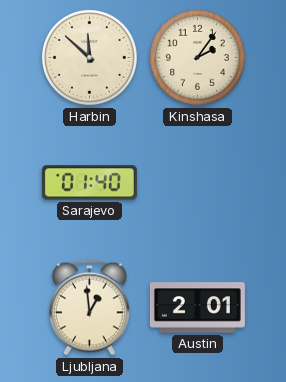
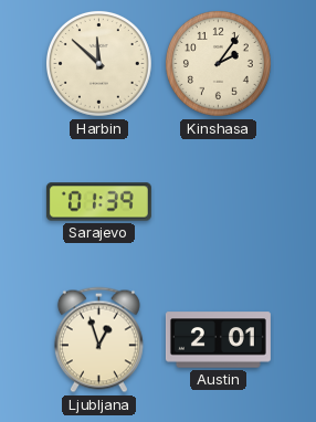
Sarajevo: 01:40 -> 01:39 (98, 202)
Ljubljana: 12:59 -> 12:57 (98, 340)
